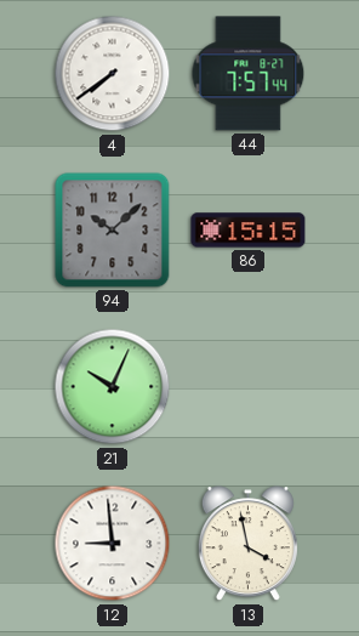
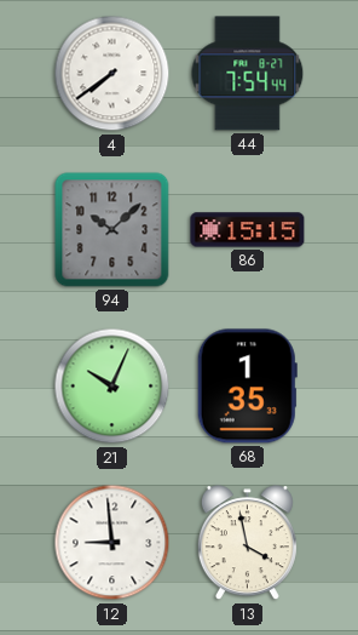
44: 7:57 -> 7:54 (248, 74)
68: none -> 1:35 (247, 387)
